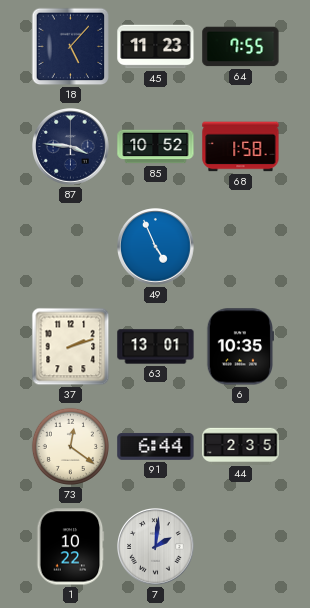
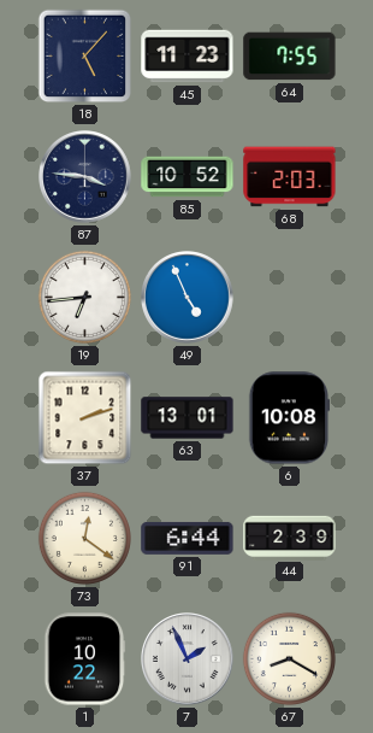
68: 1:58 -> 2:03 (290, 177)
19: none -> 6:44 (84, 297)
6: 10:35 -> 10:08 (288, 418)
44: 2:35 -> 2:39 (290, 538)
7: 2:01 -> 1:56 (188, 659)
67: none -> 8:20 (289, 658)
